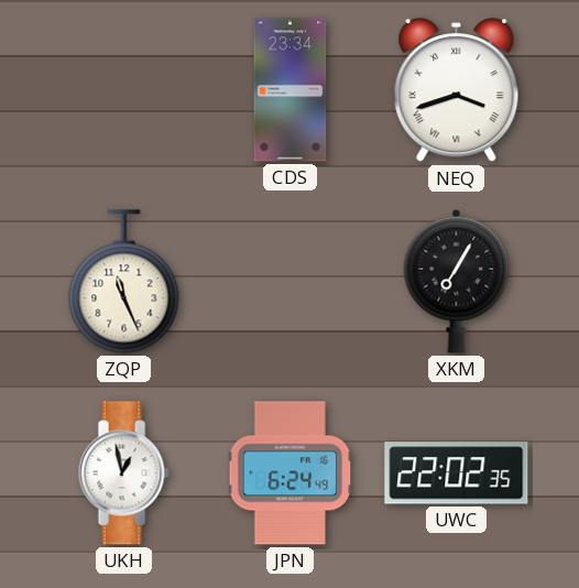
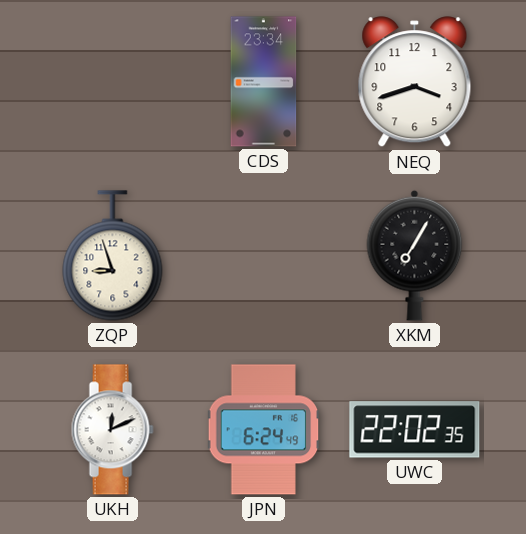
NEQ numerals: Roman -> Arabic (415, 82)
ZQP: 11:26 -> 8:57 (113, 256)
UKH: 12:58 -> 12:11 (112, 430)
